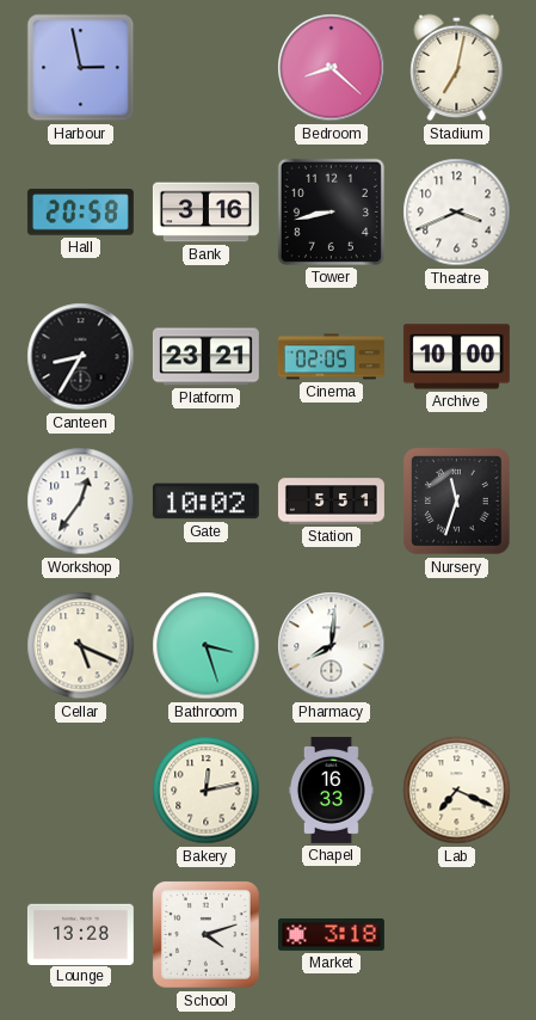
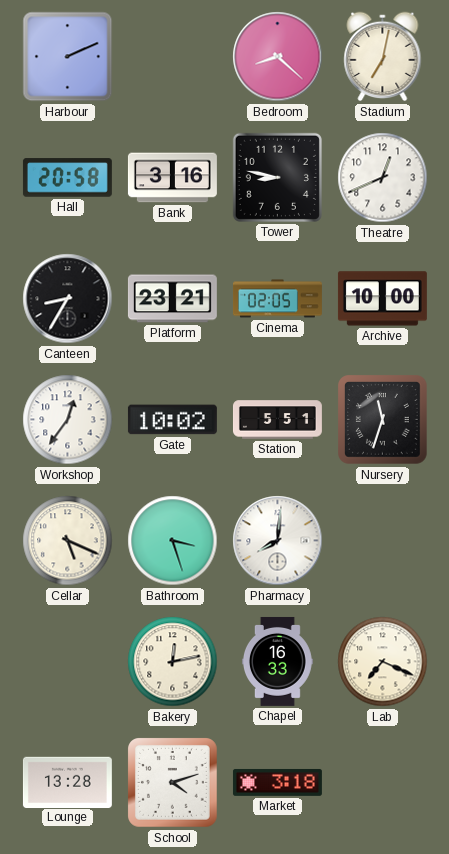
Harbour: 2:58 -> 2:11 (68, 57)
Tower: 8:43 -> 8:47 (277, 177)
Theatre: 3:41 -> 12:41 (383, 178)
